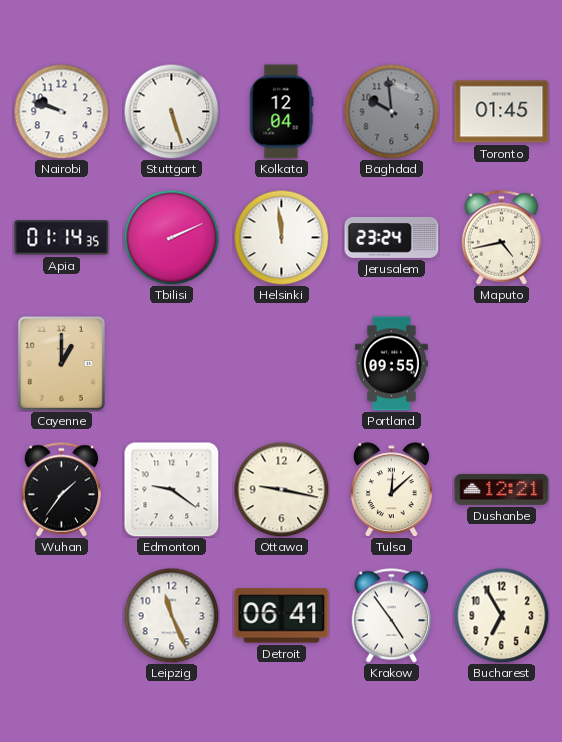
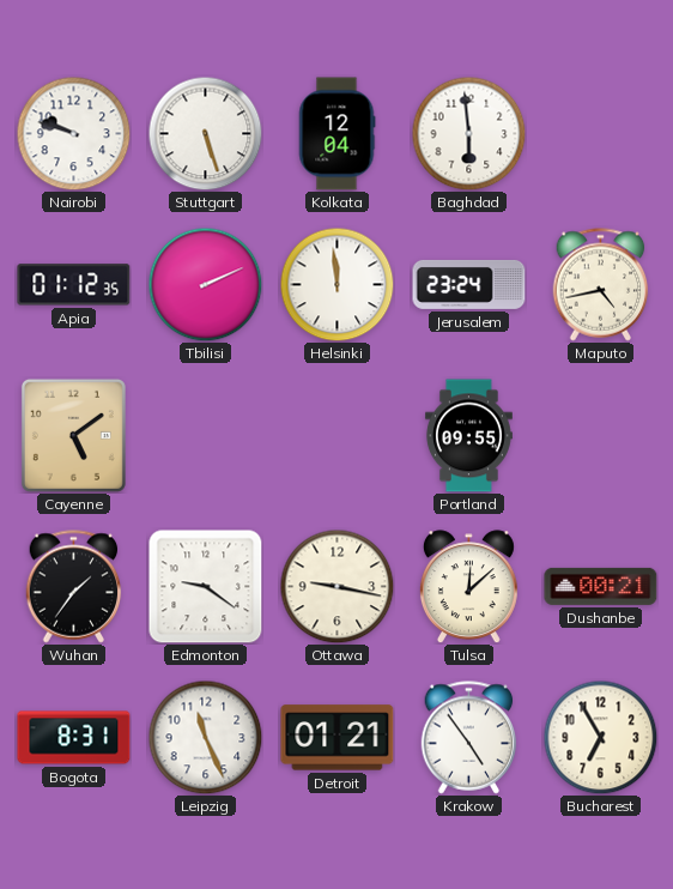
Baghdad: 9:59 -> 5:59 (468, 133)
Baghdad dial: grey -> white (468, 133)
Toronto: 01:45 -> none (502, 112)
Apia: 01:14 -> 01:12 (74, 285)
Cayenne: 1:00 -> 5:09 (73, 435)
Dushanbe: 12:21 -> 00:21 (601, 586)
Bogota: none -> 8:31 (74, 738)
Detroit: 06:41 -> 01:21 (338, 738)
